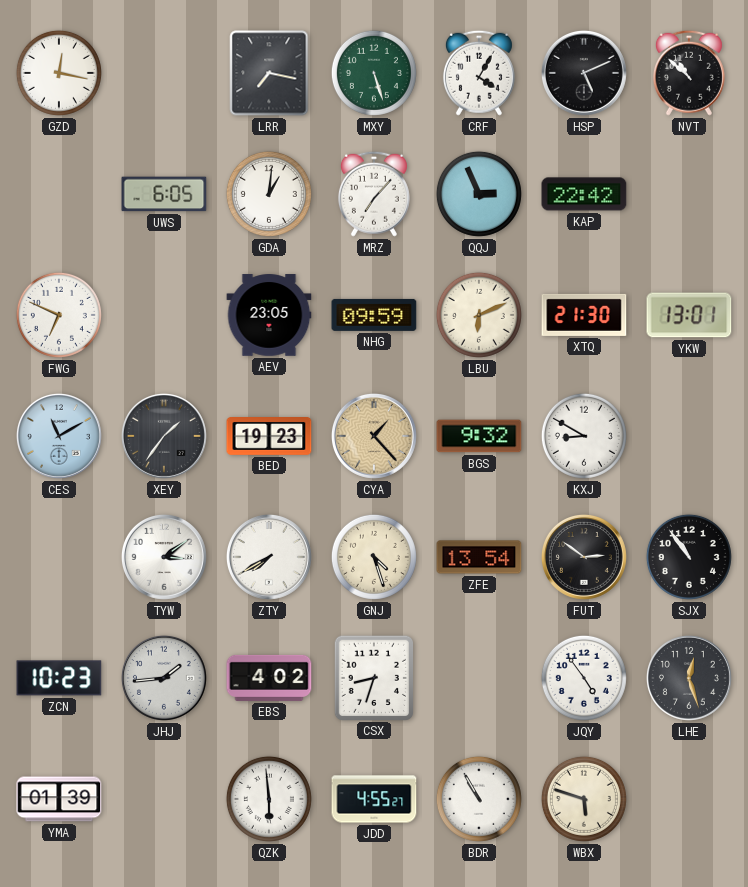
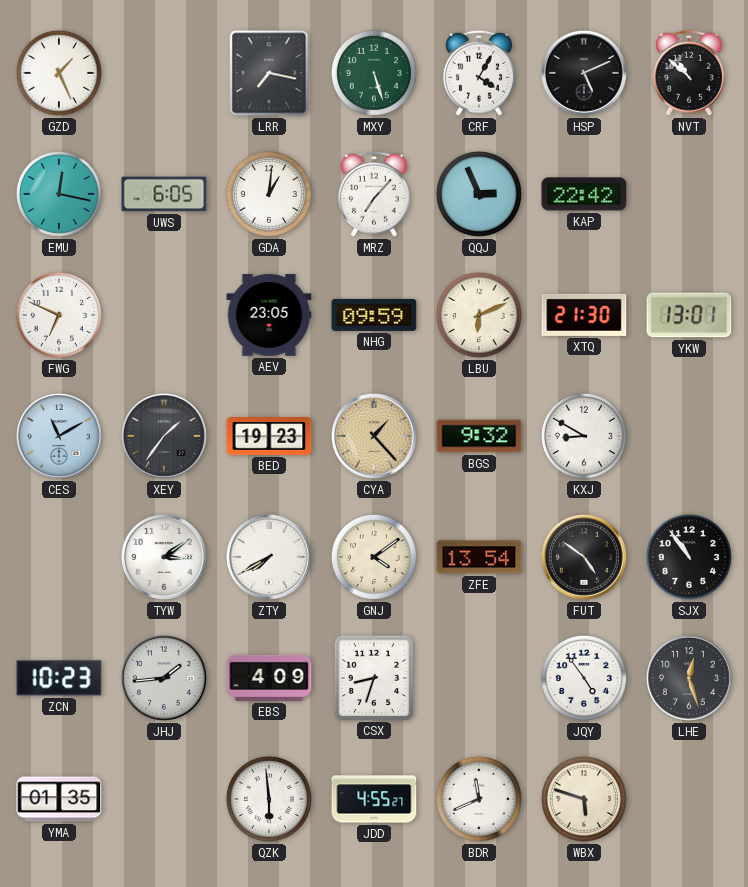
GZD: 12:17 -> 1:26 (59, 73)
EMU: none -> 12:17 (59, 194)
GNJ: 4:27 -> 4:09 (374, 557)
FUT: 2:51 -> 4:51 (584, 557)
EBS: 4:02 -> 4:09 (269, 678)
YMA: 01:39 -> 01:35 (59, 799)
BDR: 10:55 -> 11:41 (479, 799)
